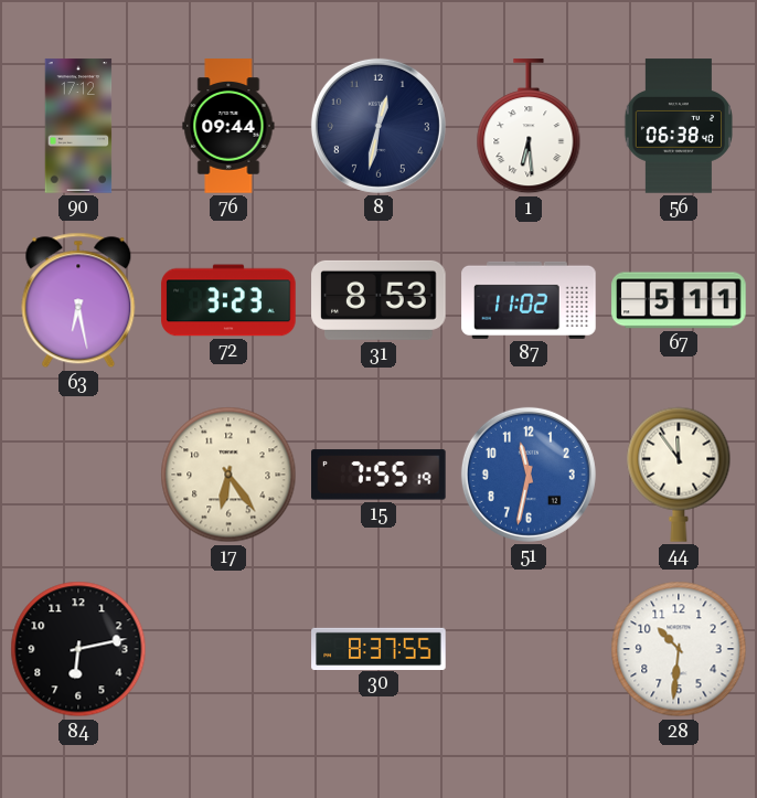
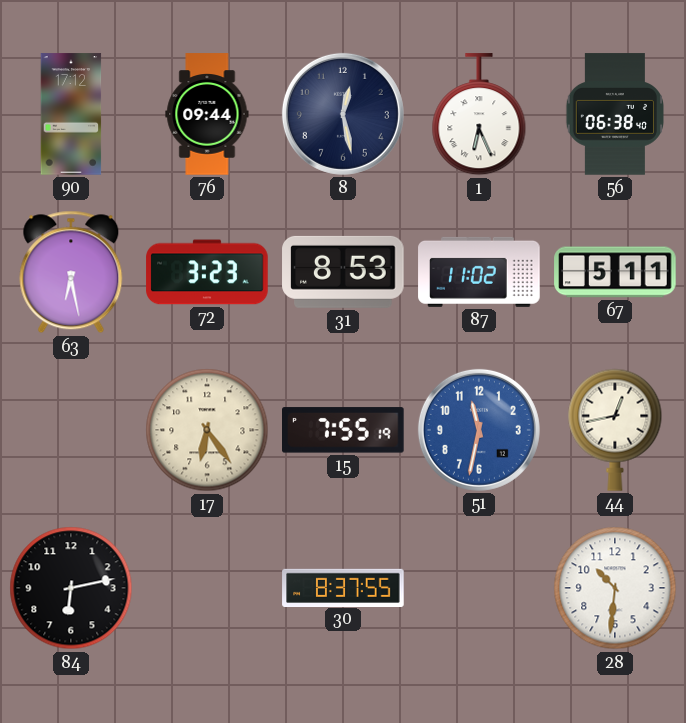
8: 12:32 -> 12:28 (343, 114)
1: 6:29 -> 6:26 (479, 115)
44: 11:54 -> 12:43 (615, 430)
